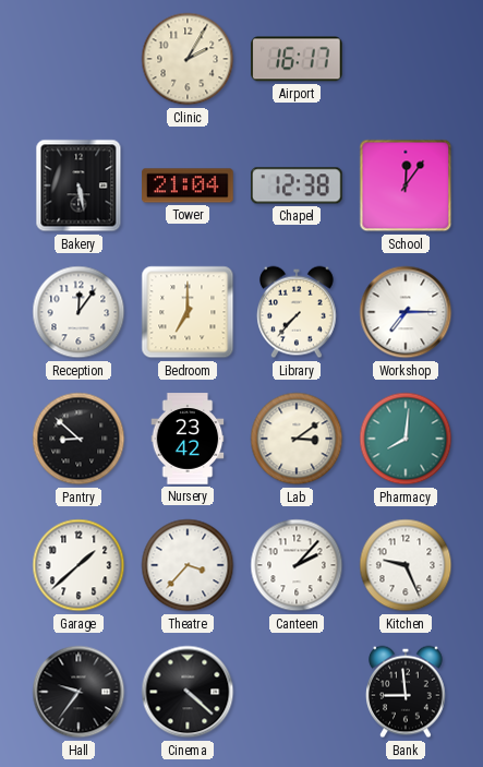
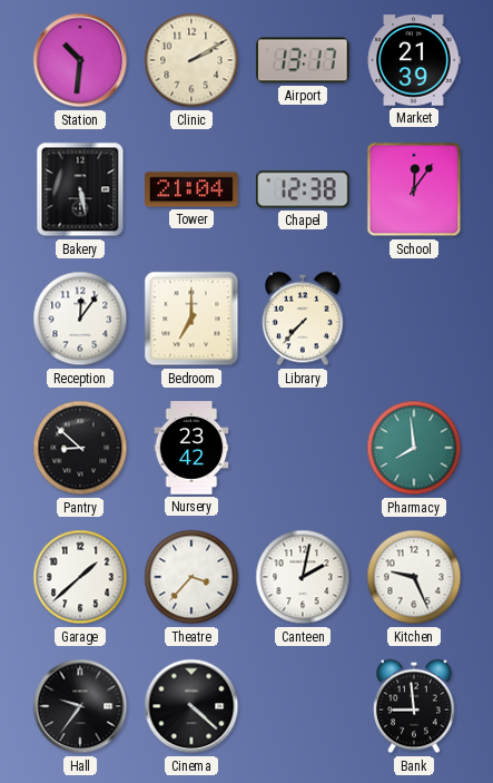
Station: none -> 10:31 (80, 60)
Clinic: 2:05 -> 2:10 (191, 60)
Airport: 16:17 -> 13:17 (304, 60)
Market: none -> 21:39 (414, 60)
Workshop: 7:15 -> none (406, 312)
Lab: 3:09 -> none (297, 439)
Pharmacy: 8:01 -> 7:59 (414, 448)
Canteen: 2:07 -> 2:02 (303, 577)
